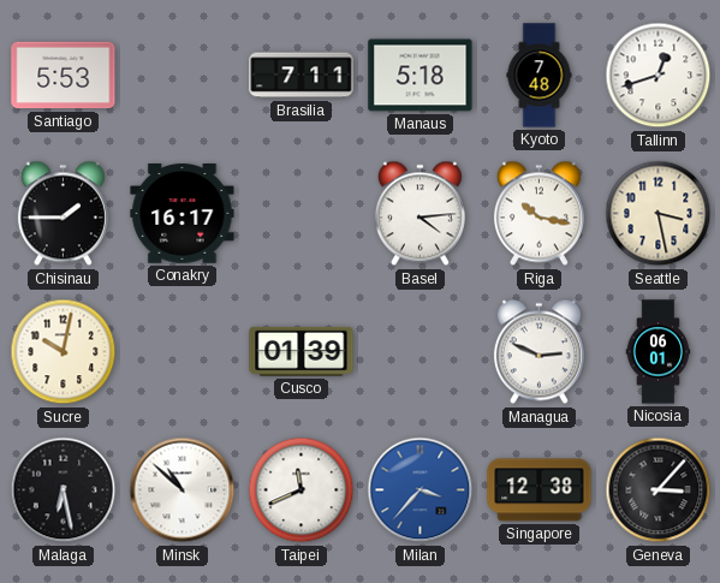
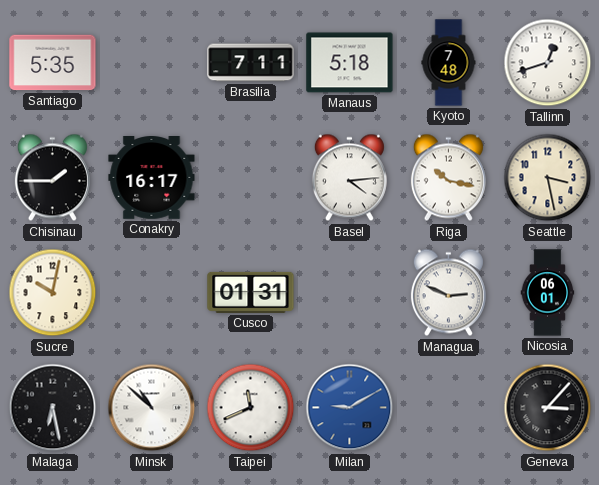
Santiago: 5:53 -> 5:35 (53, 63)
Cusco: 01:39 -> 01:31 (251, 292)
Milan: 3:37 -> 9:10 (350, 408)
Singapore: 12:38 -> none (540, 490)
